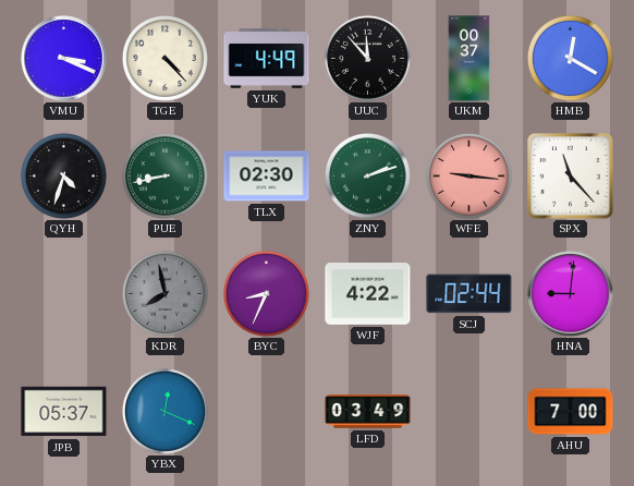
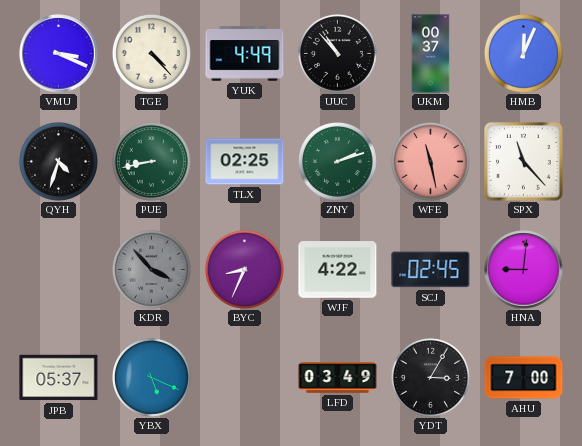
UUC: 11:53 -> 10:53 (337, 53)
HMB: 12:20 -> 12:04 (523, 53)
TLX: 02:30 -> 02:25 (245, 162)
WFE: 9:16 -> 11:28 (430, 161)
KDR: 7:58 -> 3:53 (151, 269)
SCJ: 02:44 -> 02:45 (431, 270)
YBX: 12:19 -> 5:19 (151, 377)
YDT: none -> 3:05 (430, 377)
